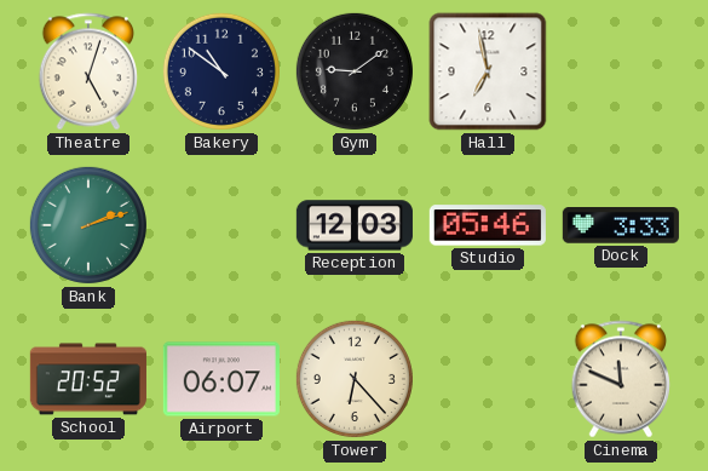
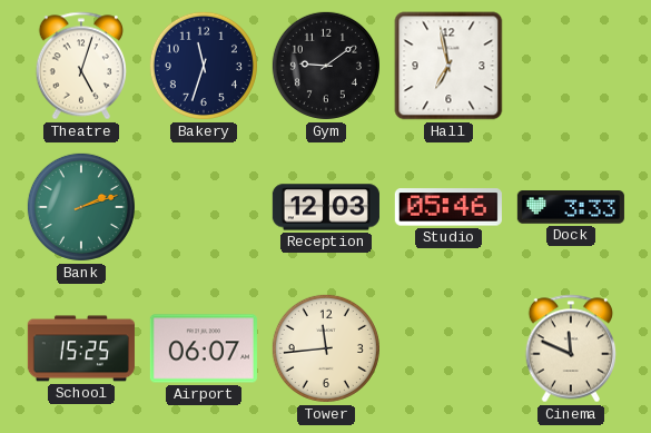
Bakery: 10:51 -> 11:33 (204, 66)
School: 20:52 -> 15:25 (81, 348)
Tower: 6:23 -> 11:44 (326, 348)
